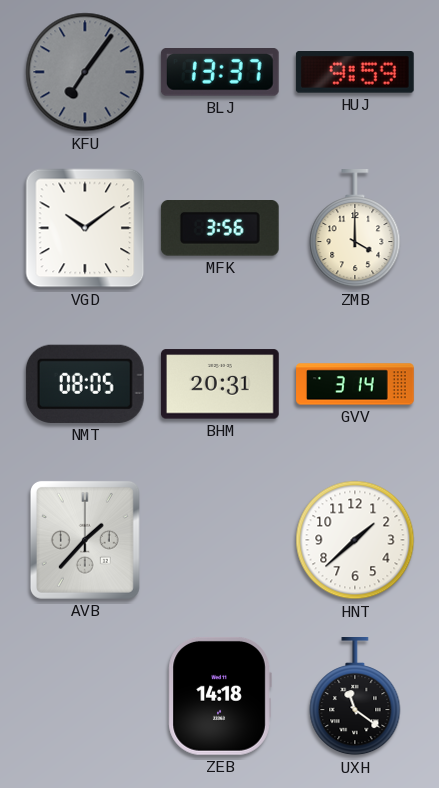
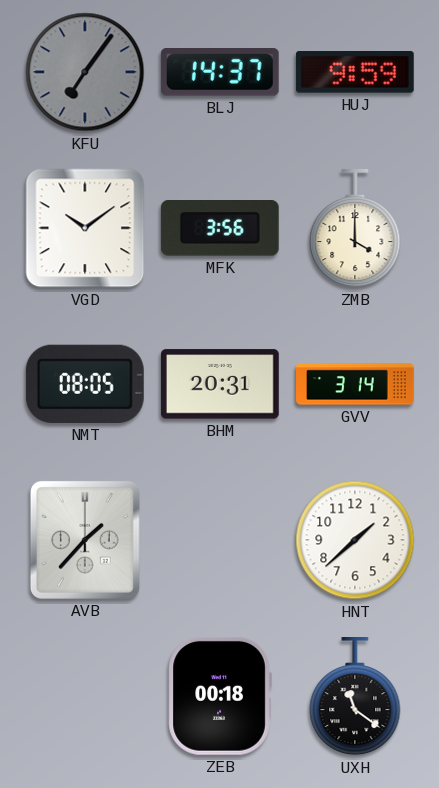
BLJ: 13:37 -> 14:37 (220, 73)
ZEB: 14:18 -> 00:18 (220, 696)
